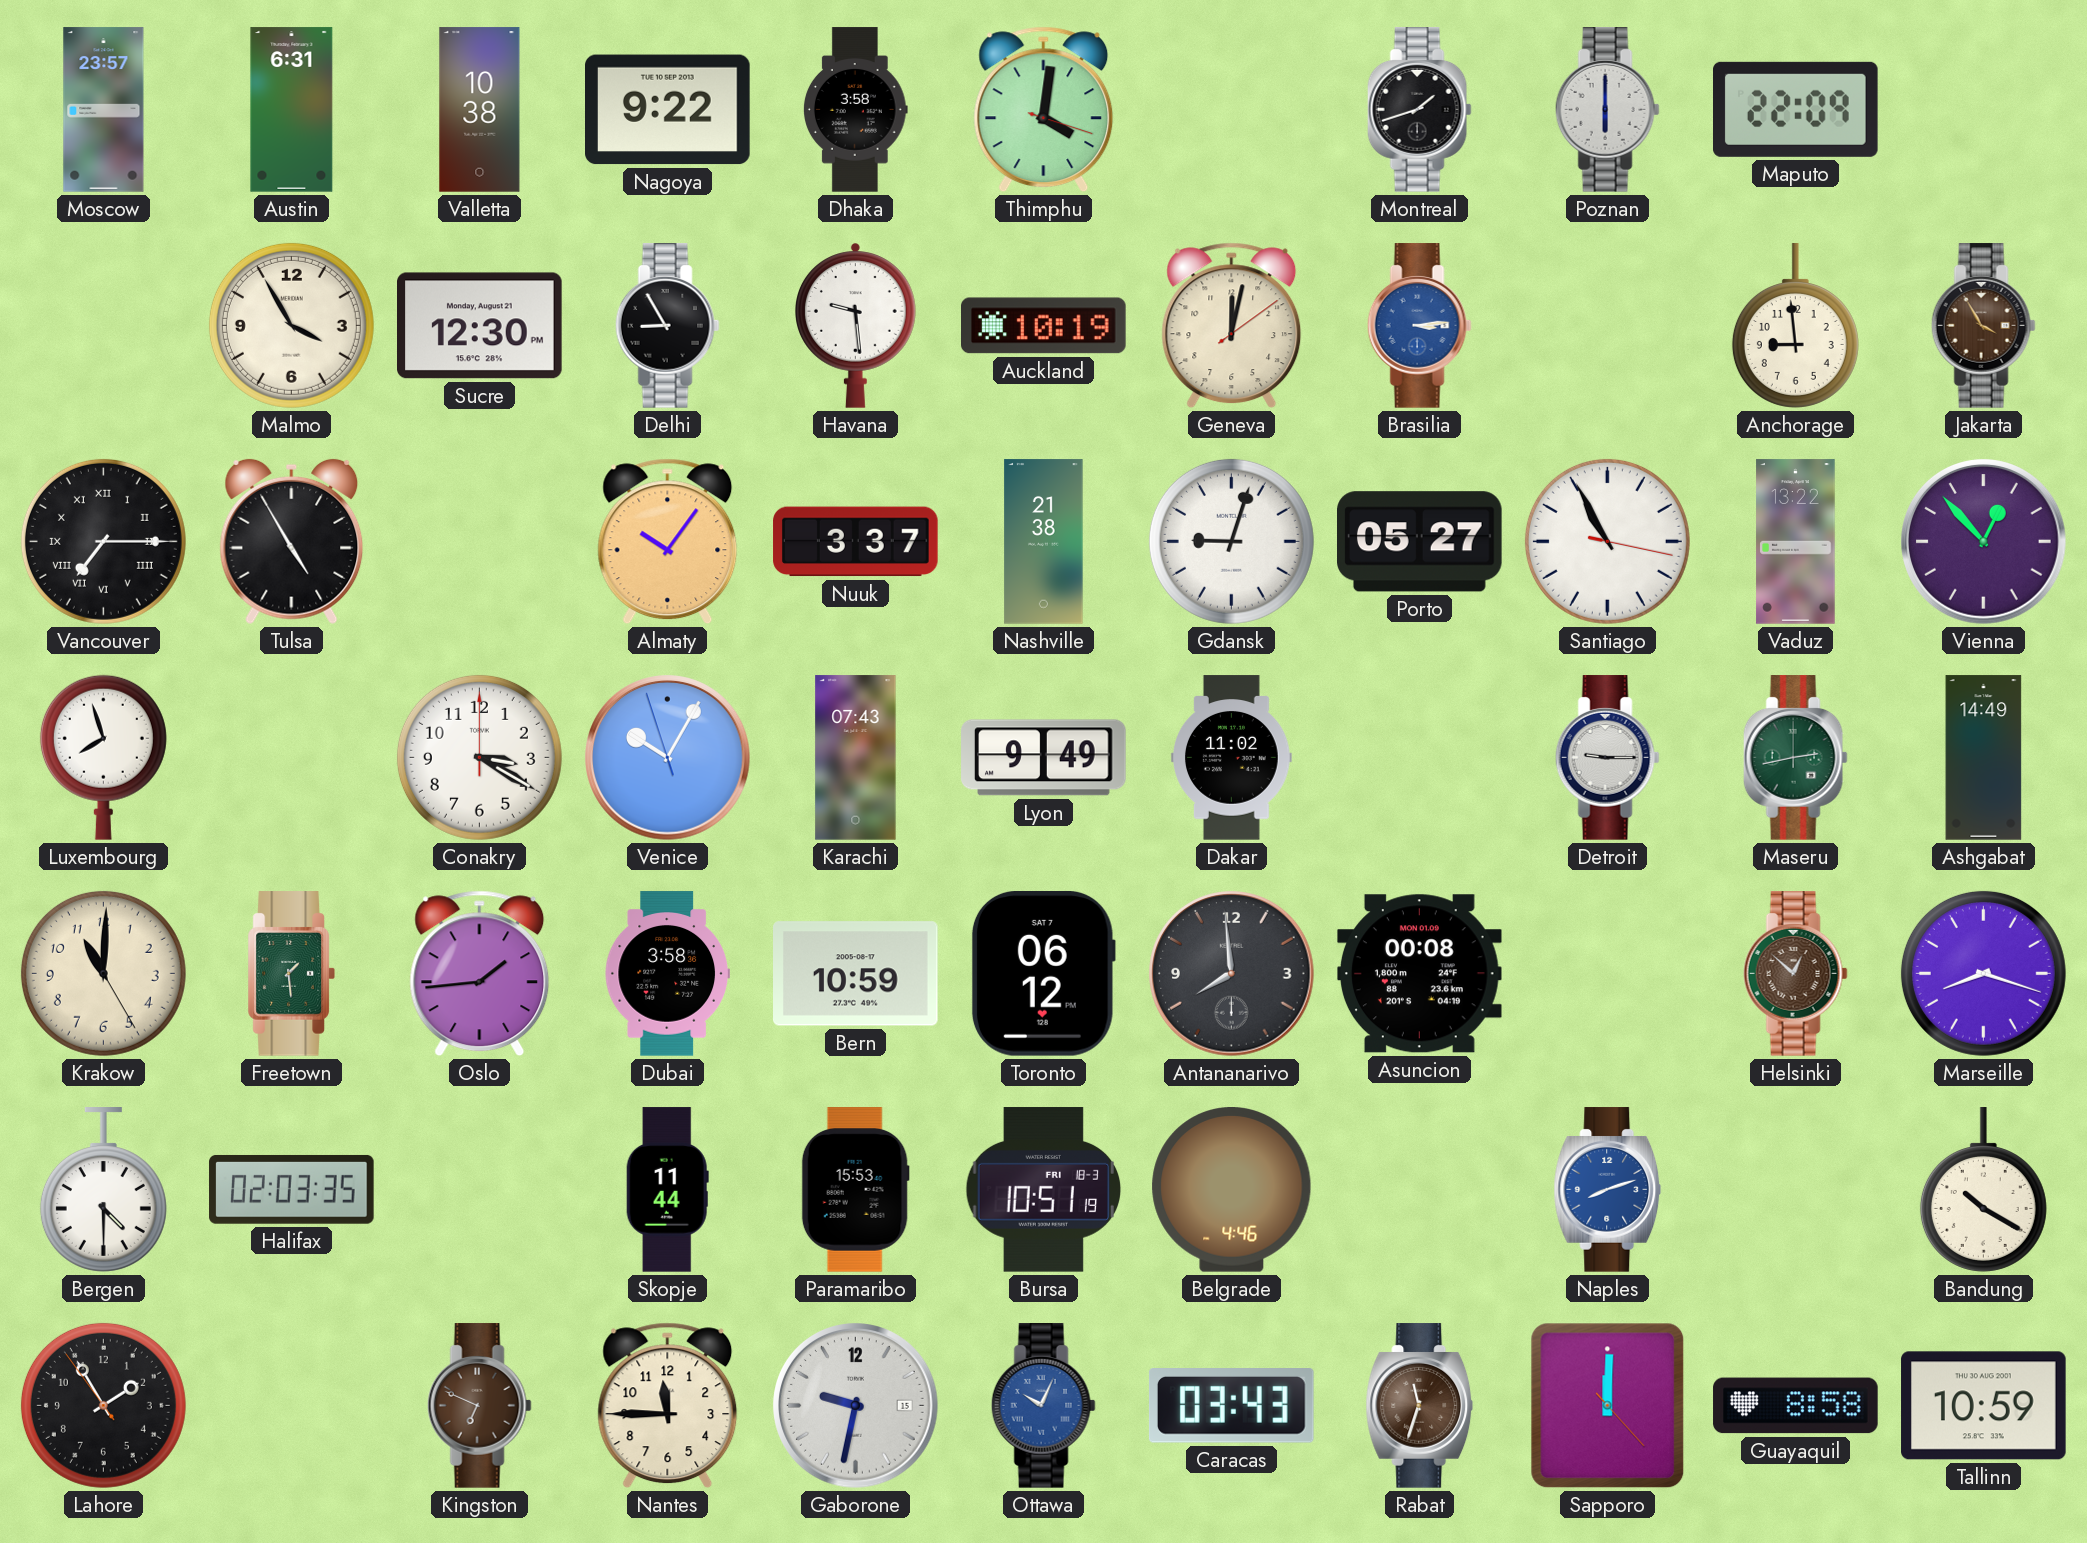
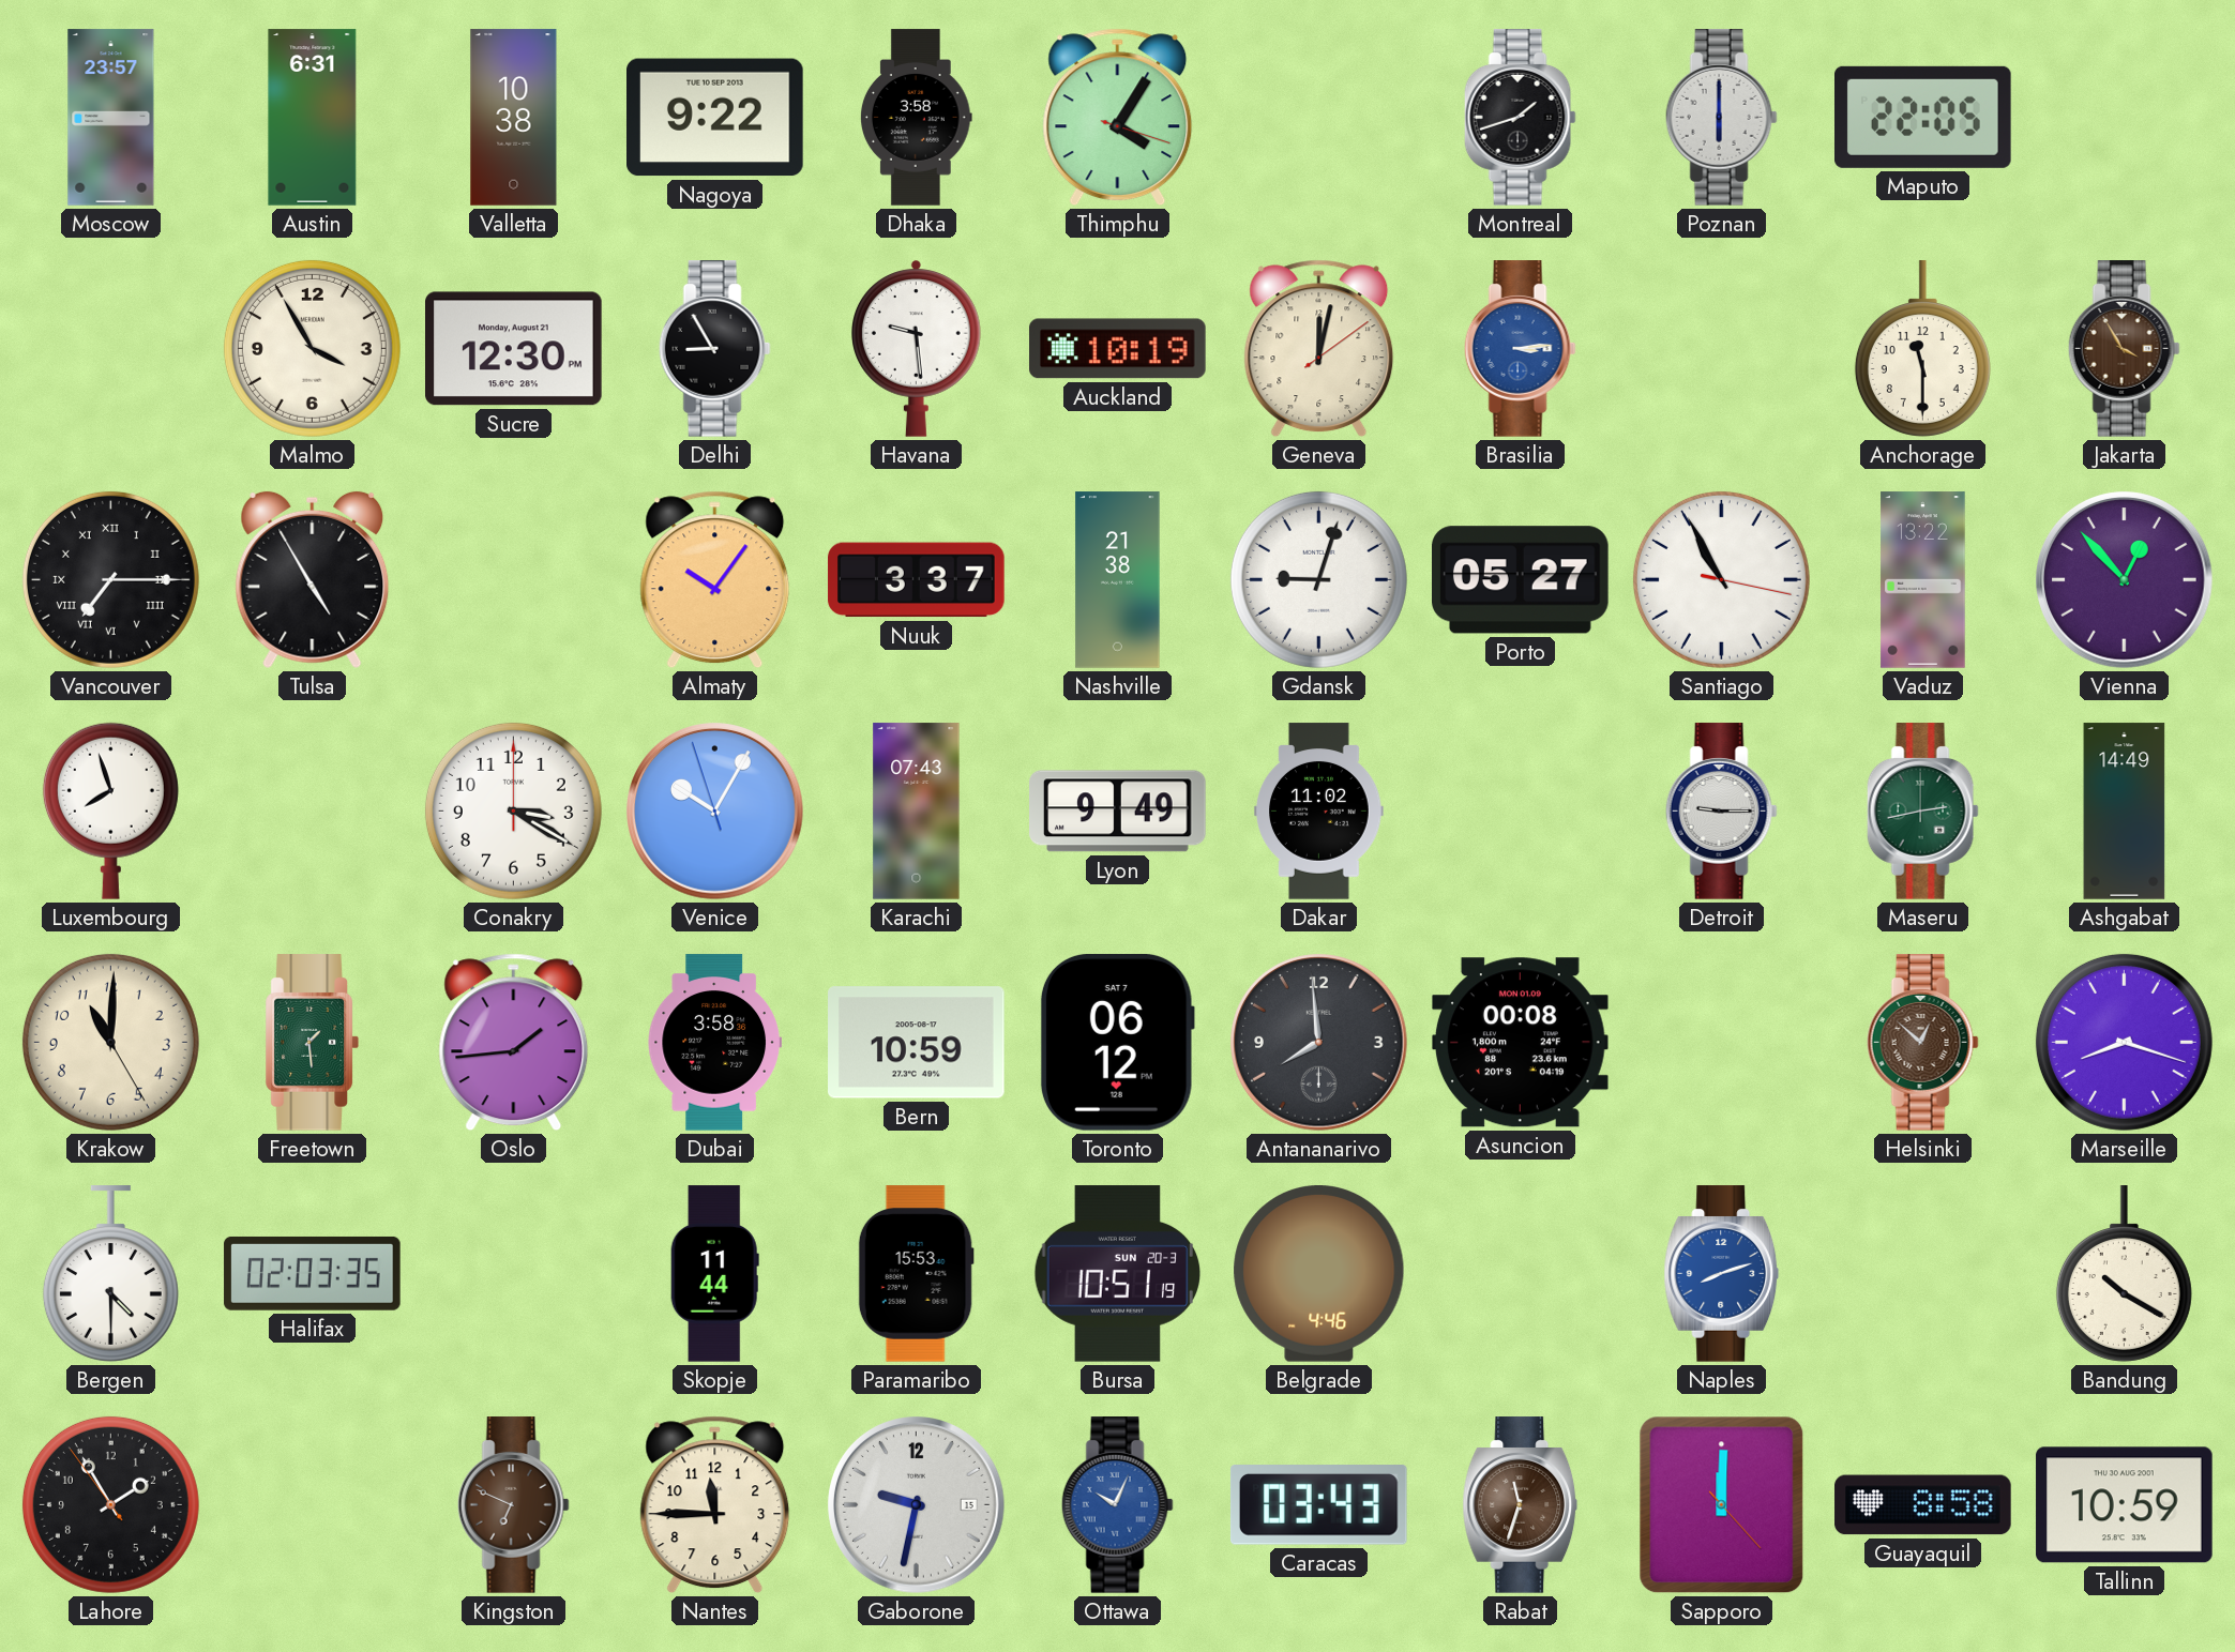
Thimphu: 4:01 -> 4:05 (1118, 118)
Maputo: 22:09 -> 22:05 (1923, 117)
Anchorage: 8:59 -> 11:30 (1922, 349)
Bursa date: FRI 18-3 -> SUN 20-3 (1118, 1274)
